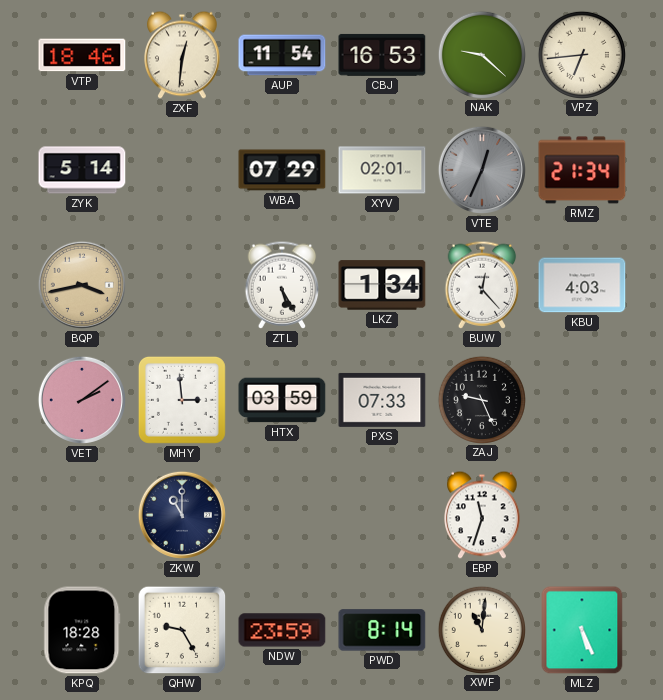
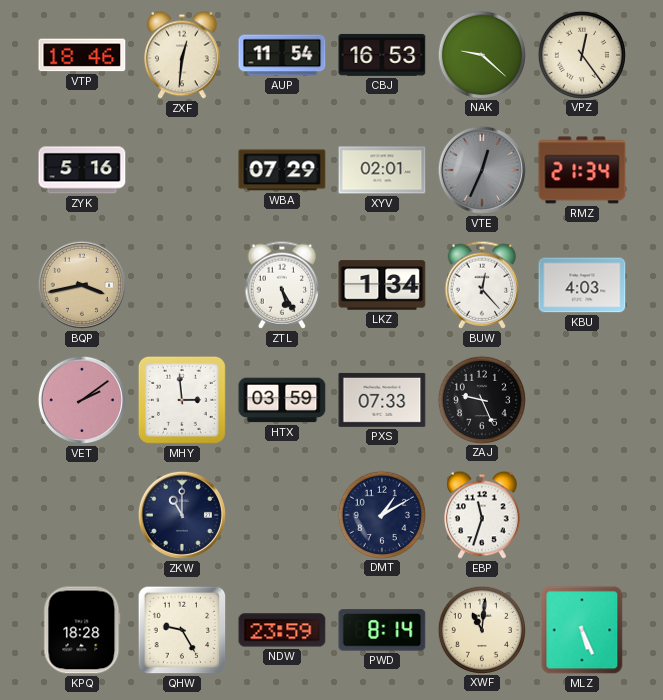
VPZ: 6:44 -> 12:24 (581, 54)
ZYK: 5:14 -> 5:16 (82, 170)
DMT: none -> 1:10 (381, 514)
